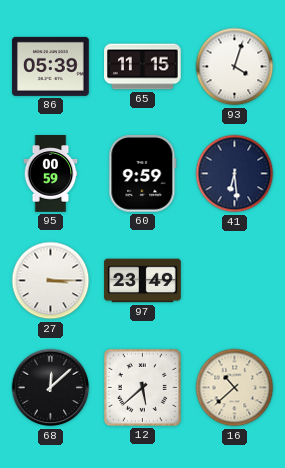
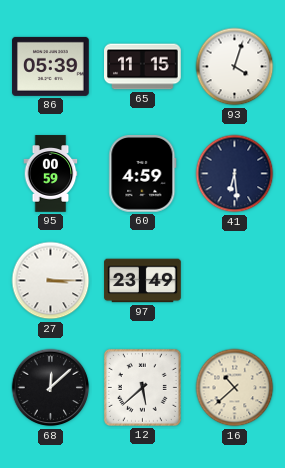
60: 9:59 -> 4:59 (143, 174)
